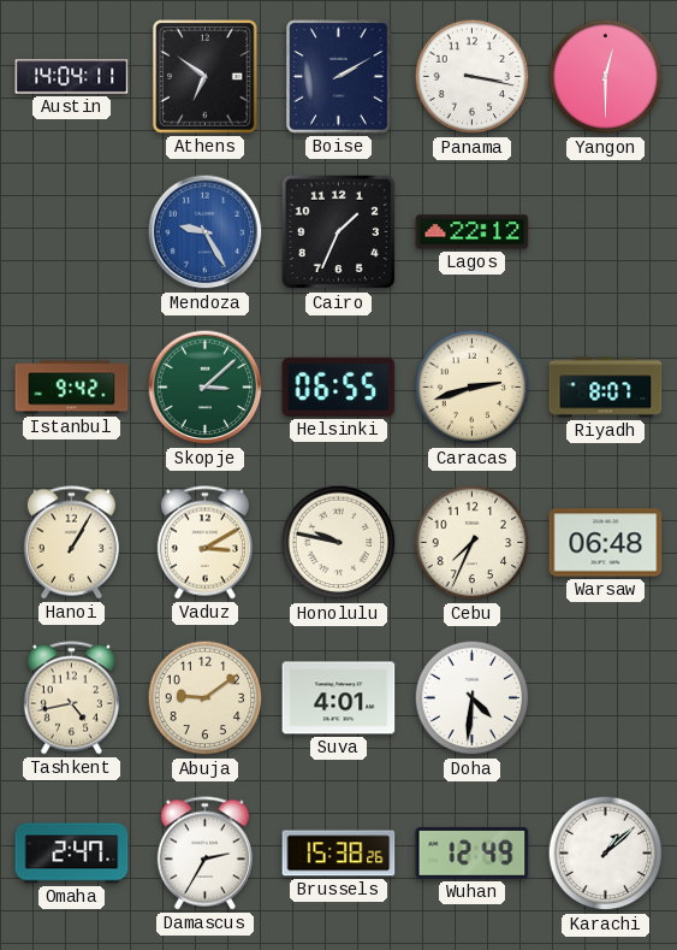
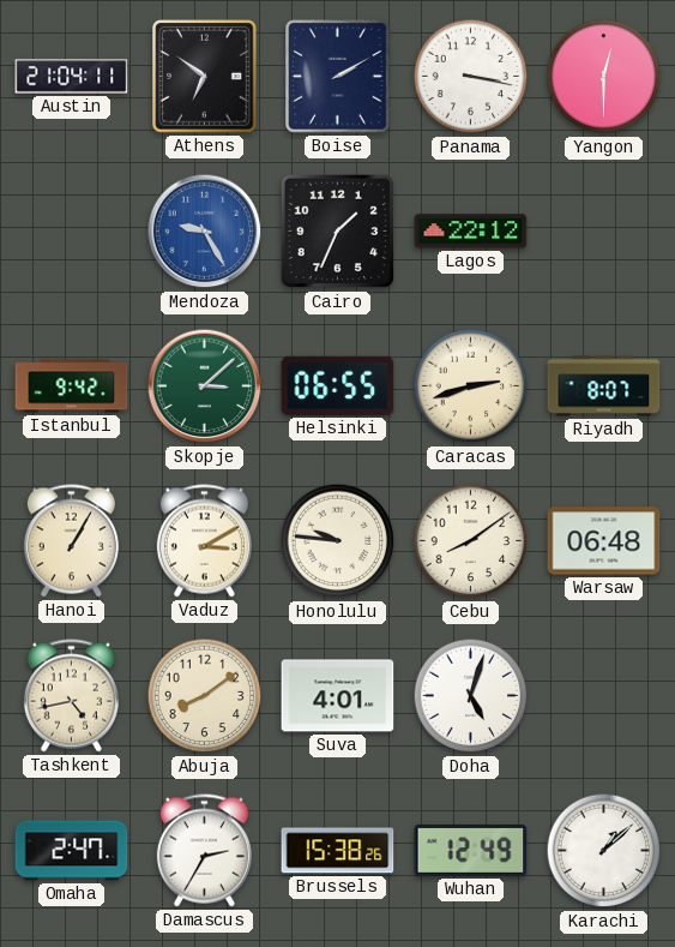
Austin: 14:04 -> 21:04 (72, 77)
Honolulu: 9:47 -> 9:46 (338, 541)
Cebu: 7:34 -> 8:09 (471, 541)
Abuja: 9:09 -> 8:09 (205, 696)
Doha: 4:31 -> 5:03 (471, 696)
